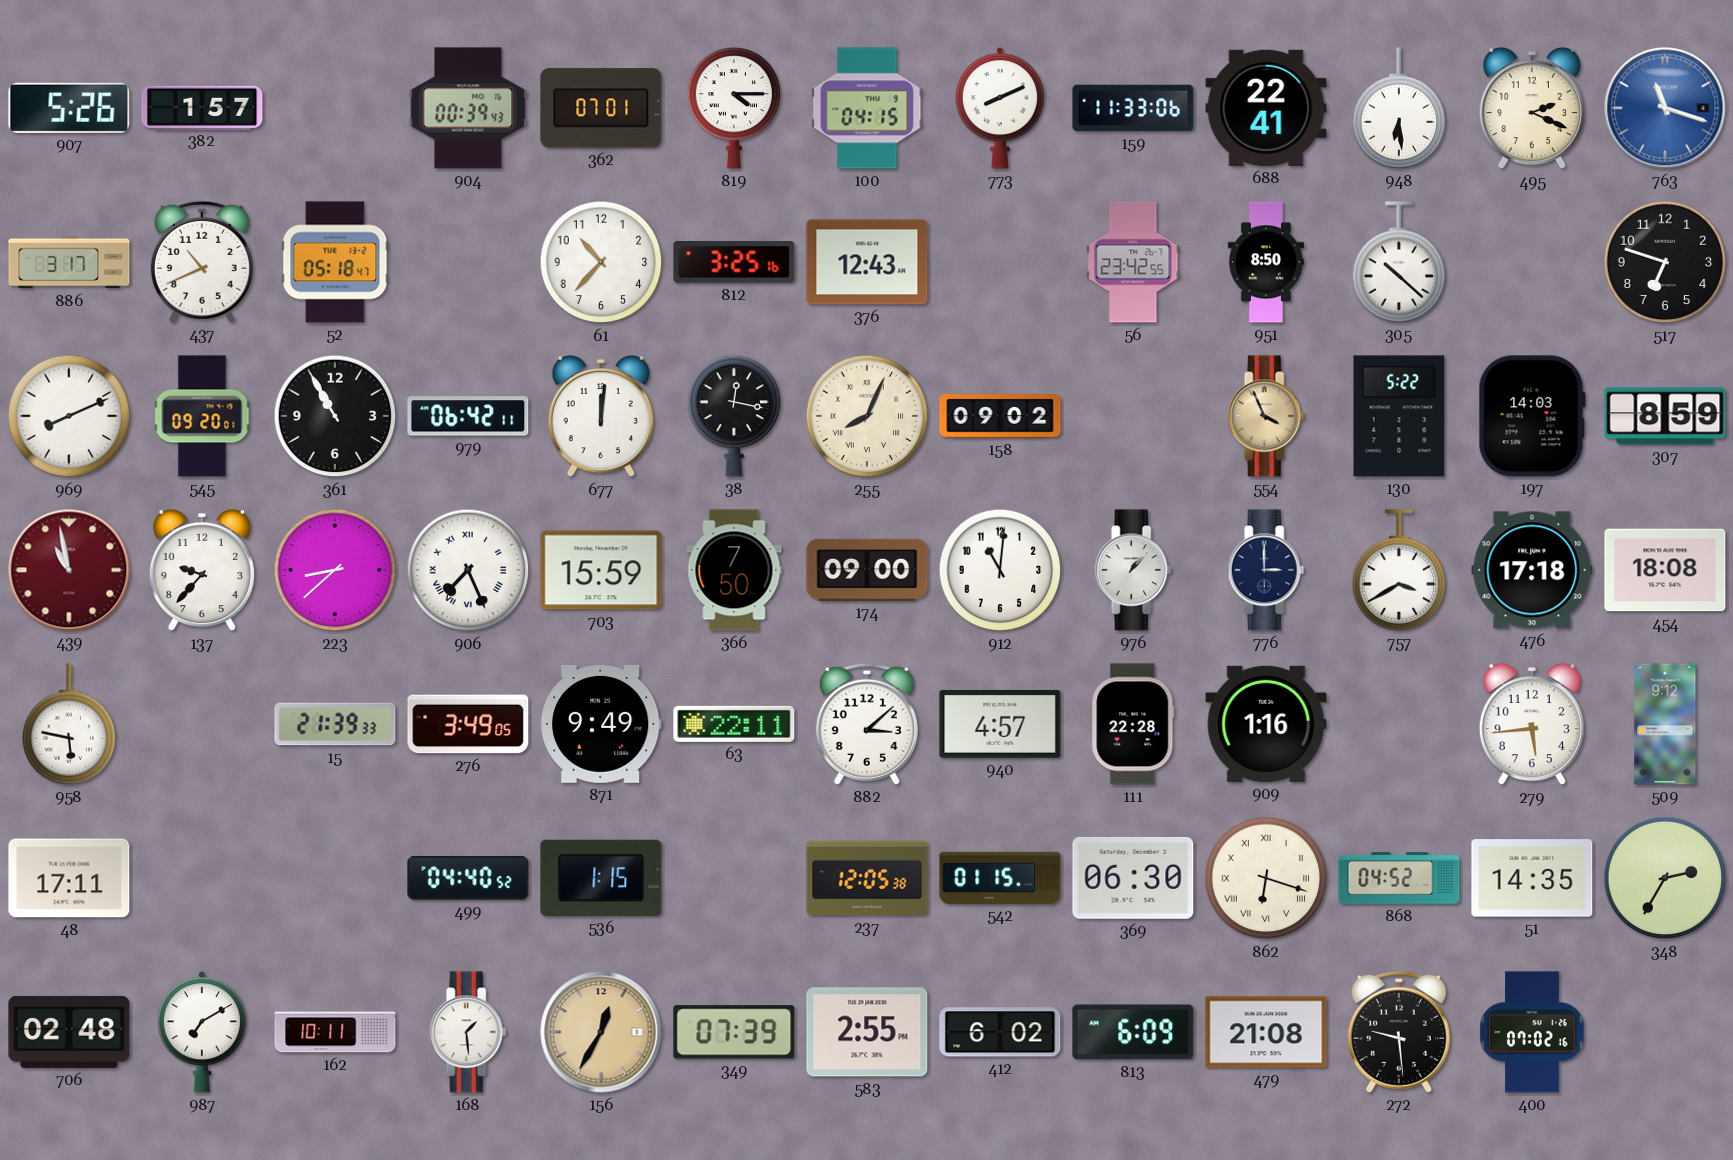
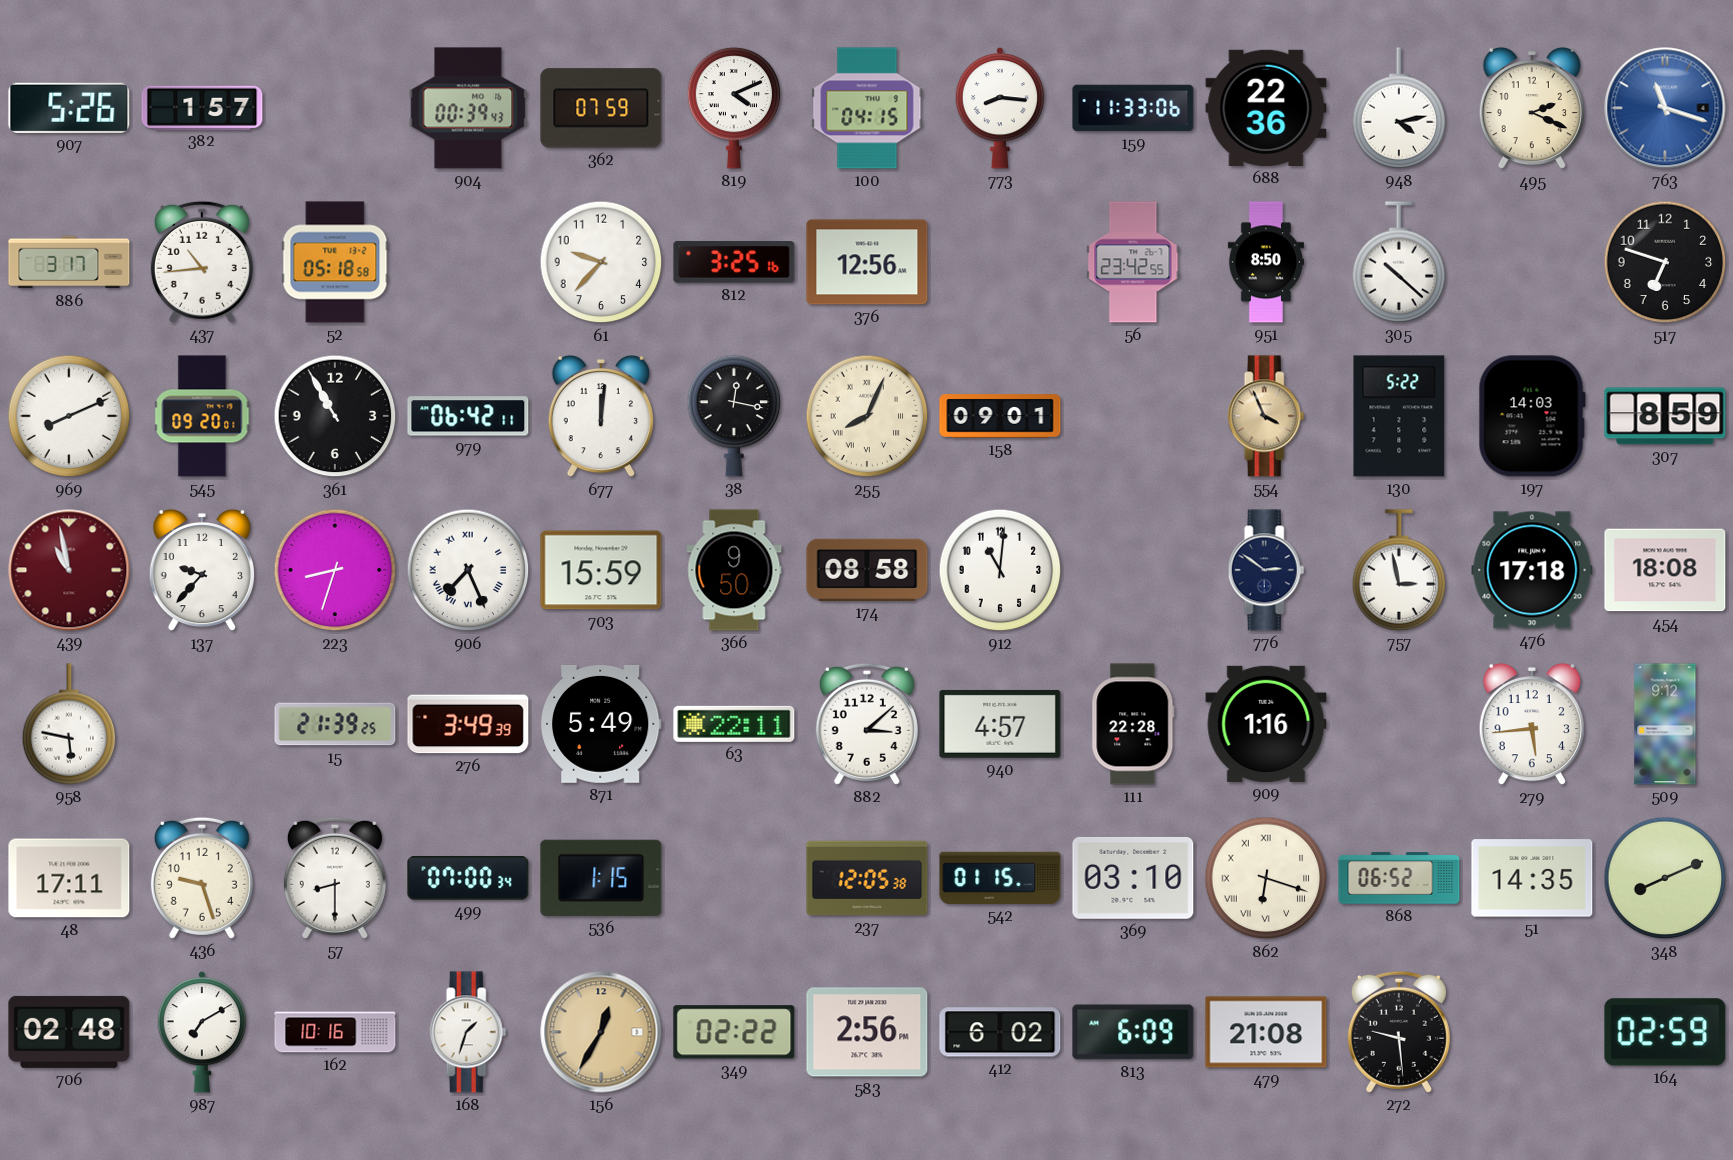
362: 07:01 -> 07:59 (601, 108)
819: 4:15 -> 4:11 (734, 108)
773: 8:11 -> 8:16 (999, 109)
688: 22:41 -> 22:36 (1266, 108)
948: 6:29 -> 4:13 (1399, 108)
437: 10:41 -> 10:44 (202, 262)
52: 05:18:47 -> 05:18:58 (335, 262)
61: 10:37 -> 9:37 (601, 262)
376: 12:43 -> 12:56 (867, 262)
158: 09:02 -> 09:01 (1000, 416)
223: 8:38 -> 8:33 (335, 570)
366: 7:50 -> 9:50 (734, 570)
174: 09:00 -> 08:58 (867, 570)
976: 1:07 -> none (1133, 570)
776: 3:00 -> 2:51 (1266, 570)
757: 3:40 -> 2:58 (1399, 570)
15: 21:39:33 -> 21:39:25 (335, 724)
276: 3:49:05 -> 3:49:39 (468, 724)
871: 9:49 -> 5:49 (601, 724)
436: none -> 9:27 (202, 878)
57: none -> 8:30 (335, 878)
499: 04:40 -> 07:00 (468, 879)
369: 06:30 -> 03:10 (1133, 878)
868: 04:52 -> 06:52 (1399, 878)
348: 2:35 -> 8:11 (1665, 878)
162: 10:11 -> 10:16 (335, 1032)
168: 1:29 -> 1:33 (468, 1032)
349: 07:39 -> 02:22 (734, 1032)
583: 2:55 -> 2:56 (867, 1032)
400: 07:02 -> none (1532, 1032)
164: none -> 02:59 (1665, 1032)
